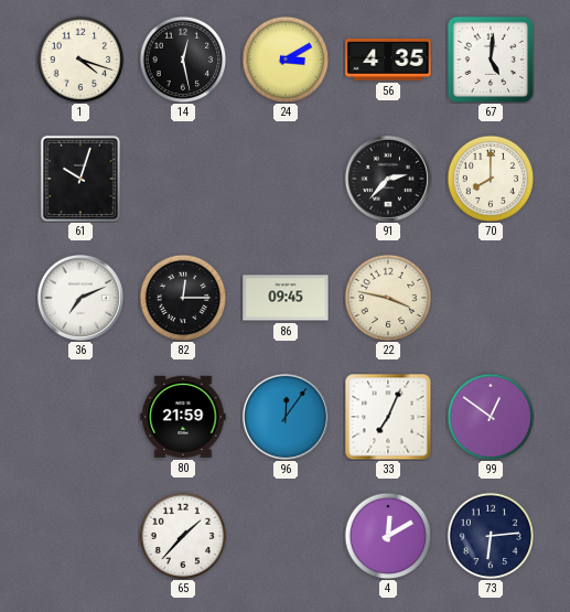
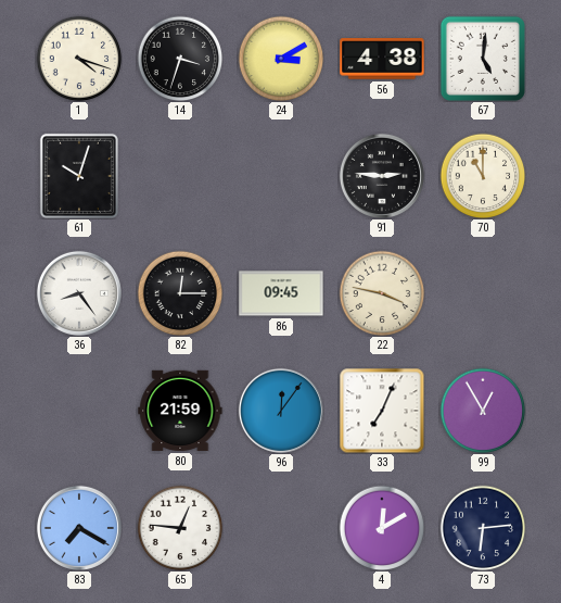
14: 12:28 -> 3:33 (180, 59)
56: 4:35 -> 4:38 (382, 59)
91: 2:37 -> 2:46 (382, 176)
70: 8:00 -> 11:00 (483, 176)
36: 7:11 -> 8:24 (79, 293)
99: 12:51 -> 12:55 (483, 411)
83: none -> 7:20 (79, 528)
65: 1:37 -> 12:46 (180, 528)
